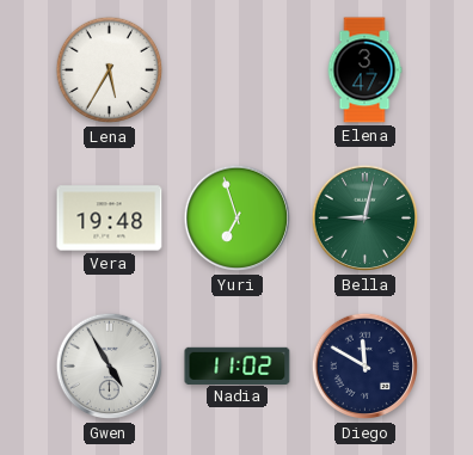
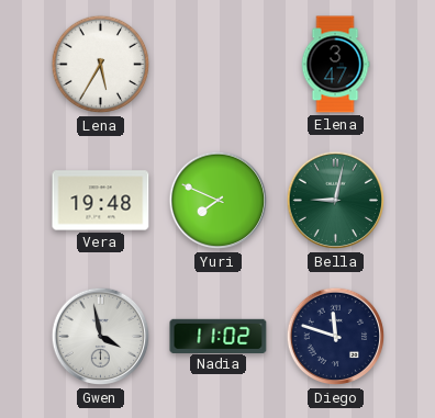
Yuri: 6:57 -> 7:49 (219, 201)
Gwen: 4:55 -> 3:58 (101, 337)
Diego: 11:50 -> 11:48 (336, 337)
